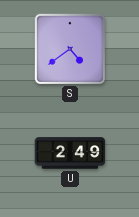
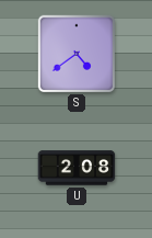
U: 2:49 -> 2:08 (77, 168)
